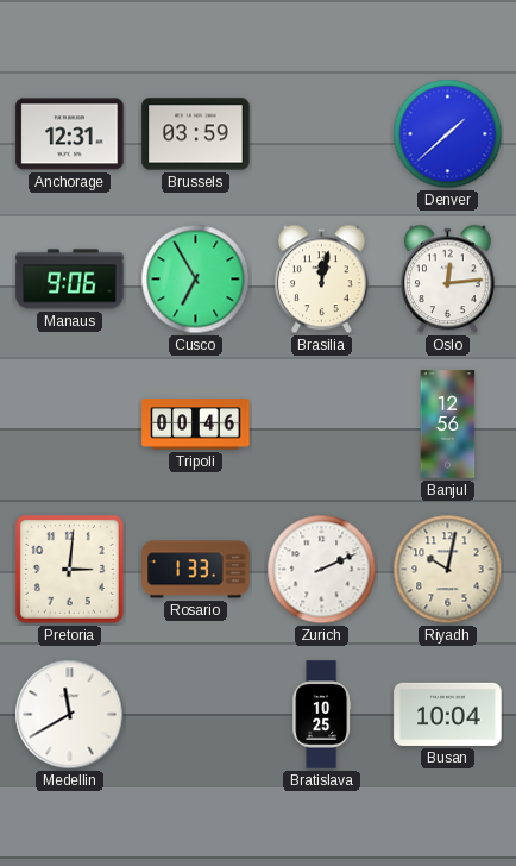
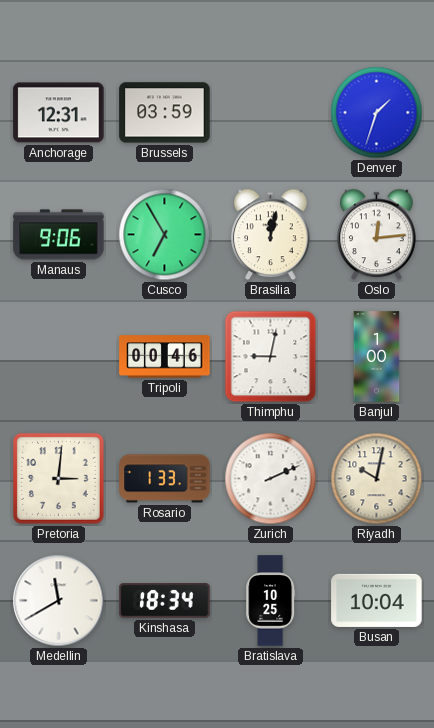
Denver: 1:38 -> 1:33 (377, 113)
Thimphu: none -> 9:02 (271, 357)
Banjul: 12:56 -> 1:00 (377, 357)
Kinshasa: none -> 18:34 (165, 601)
